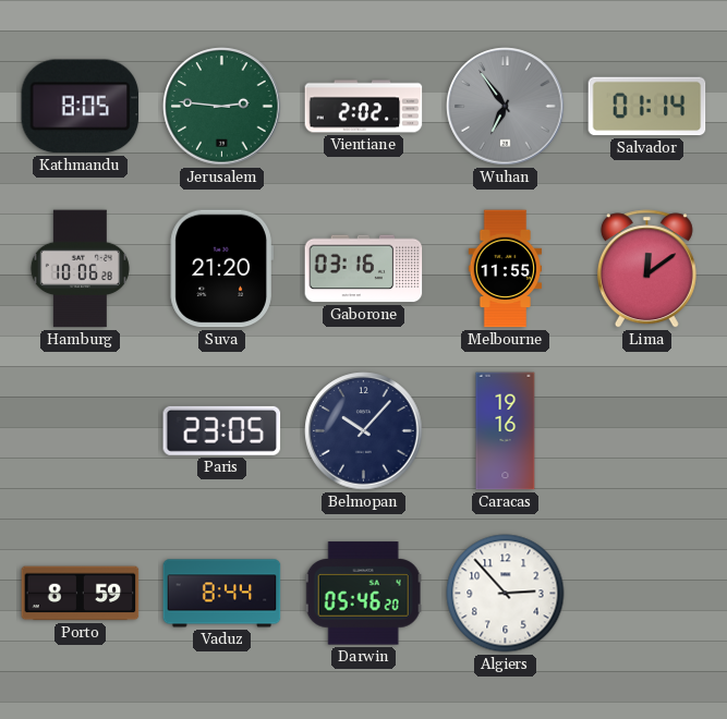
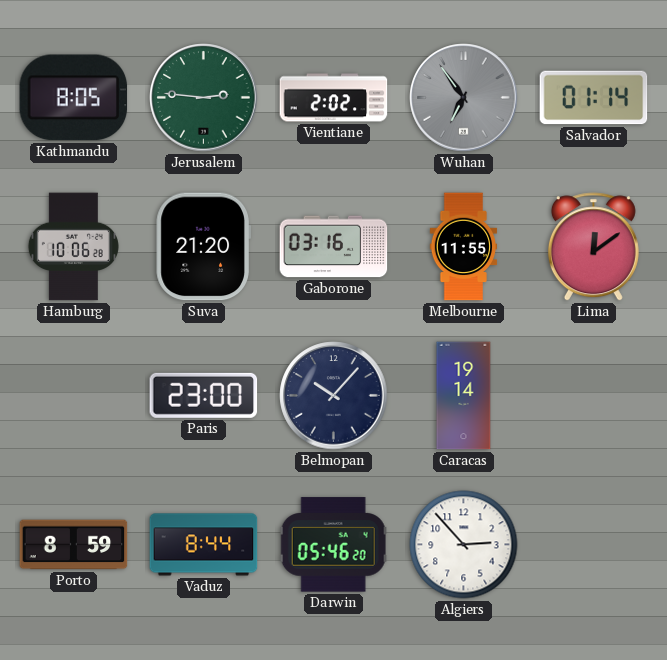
Paris: 23:05 -> 23:00 (204, 395)
Caracas: 19:16 -> 19:14 (464, 396)
